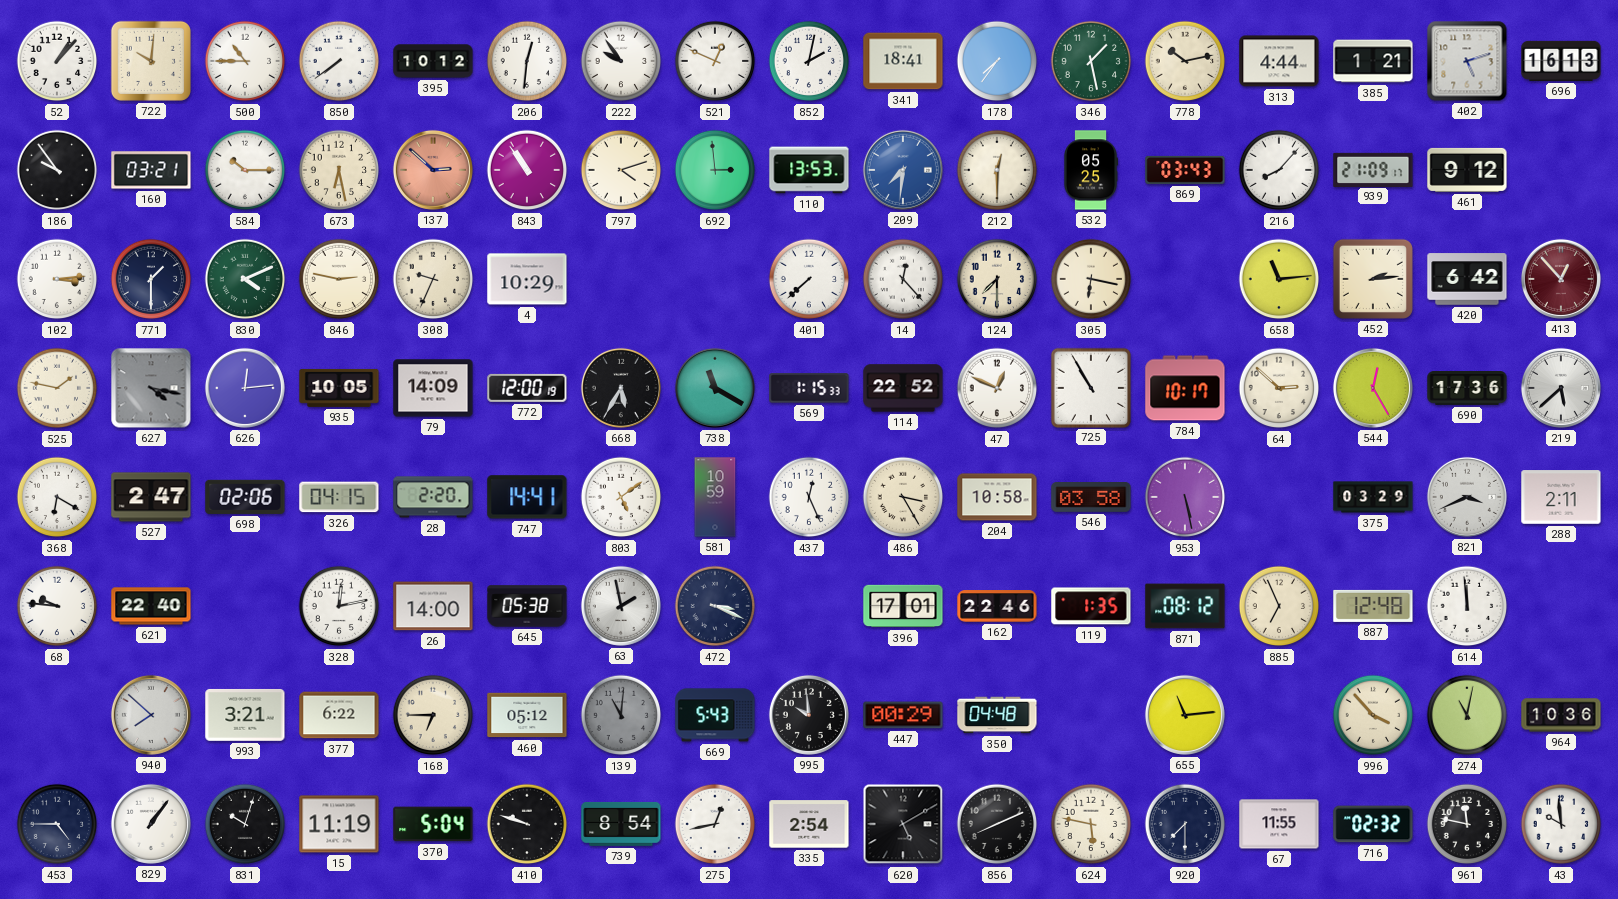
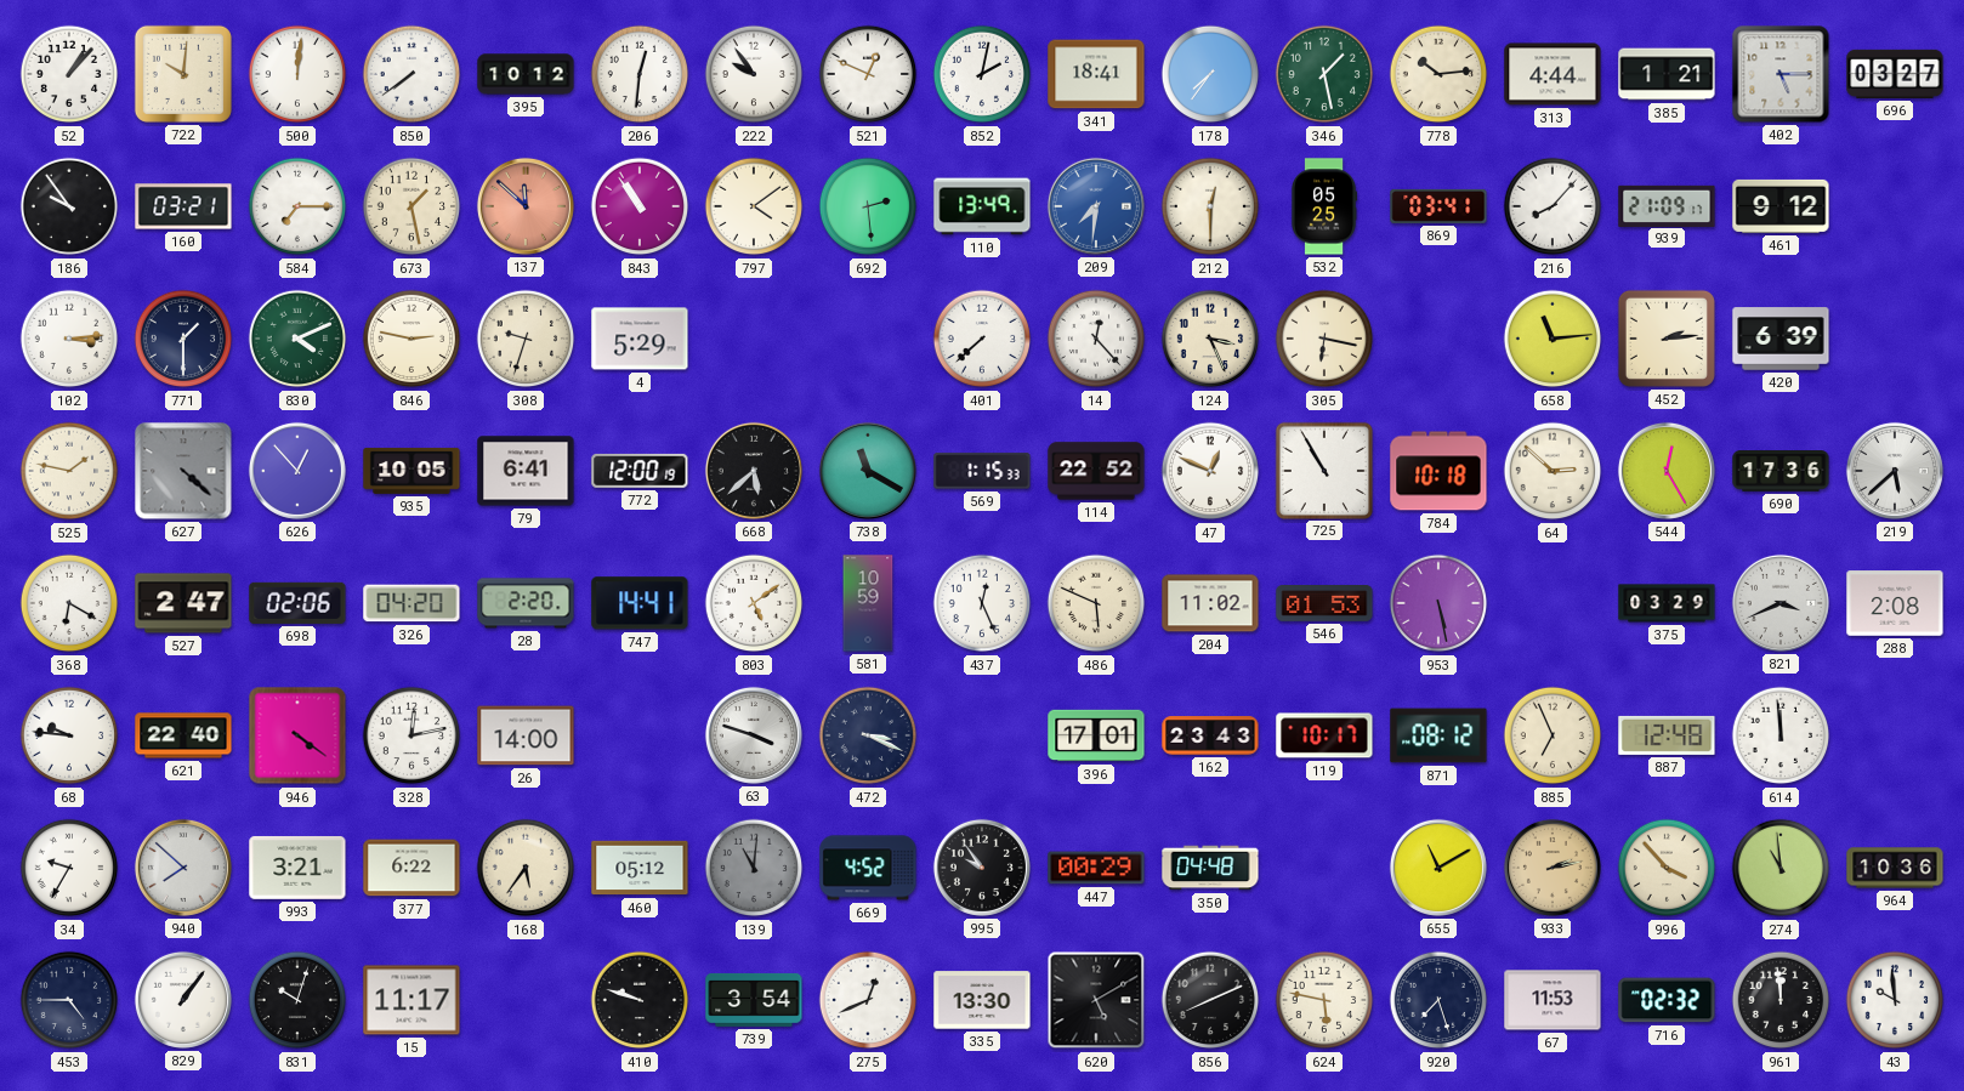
500: 10:45 -> 12:01 (297, 74)
778: 10:13 -> 10:14 (1438, 74)
402: 5:12 -> 5:15 (1781, 74)
696: 16:13 -> 03:27 (1895, 74)
584: 10:15 -> 7:15 (297, 206)
673: 6:28 -> 1:28 (411, 206)
137: 2:52 -> 11:52 (526, 206)
797: 4:12 -> 4:09 (754, 206)
692: 2:59 -> 2:29 (868, 206)
110: 13:53 -> 13:49 (982, 206)
869: 03:43 -> 03:41 (1438, 206)
308: 9:34 -> 9:33 (526, 339)
4: 10:29 -> 5:29 (640, 339)
124: 7:30 -> 3:26 (1210, 339)
420: 6:42 -> 6:39 (1781, 339)
413: 12:53 -> none (1561, 279)
627: 4:17 -> 4:22 (183, 471)
626: 12:14 -> 12:53 (297, 471)
79: 14:09 -> 6:41 (526, 471)
668: 5:35 -> 5:38 (754, 471)
784: 10:17 -> 10:18 (1438, 471)
326: 04:15 -> 04:20 (411, 603)
486: 3:25 -> 5:49 (1096, 603)
204: 10:58 -> 11:02 (1210, 603)
546: 03:58 -> 01:53 (1324, 604)
288: 2:11 -> 2:08 (1895, 603)
946: none -> 4:21 (297, 735)
645: 05:38 -> none (527, 606)
63: 1:58 -> 3:48 (754, 735)
162: 22:46 -> 23:43 (1210, 735)
119: 1:35 -> 10:17 (1324, 735)
34: none -> 9:35 (69, 868)
168: 6:45 -> 5:36 (526, 868)
669: 5:43 -> 4:52 (868, 868)
995: 9:59 -> 9:54 (982, 868)
655: 11:14 -> 11:10 (1438, 868)
933: none -> 2:13 (1553, 868)
274: 11:02 -> 10:59 (1781, 868)
15: 11:19 -> 11:17 (411, 1000)
370: 5:04 -> none (433, 824)
739: 8:54 -> 3:54 (754, 1000)
275: 12:43 -> 12:41 (868, 1000)
335: 2:54 -> 13:30 (982, 1000)
920: 7:30 -> 7:27 (1438, 1000)
67: 11:55 -> 11:53 (1553, 1000)
961: 11:47 -> 11:59 (1781, 1000)
